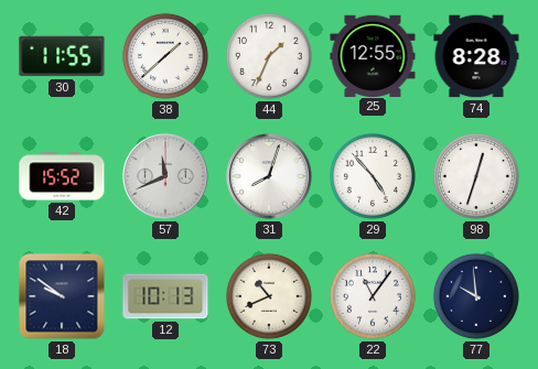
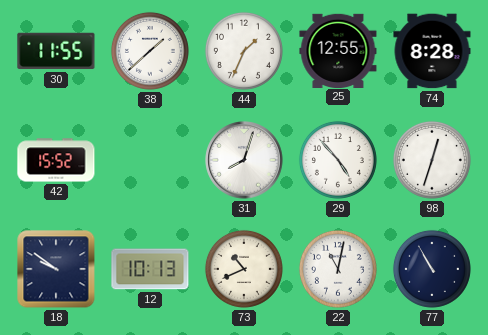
57: 11:41 -> none (165, 176)
22: 11:06 -> 11:02 (338, 269)
77: 9:59 -> 10:55 (432, 269)
